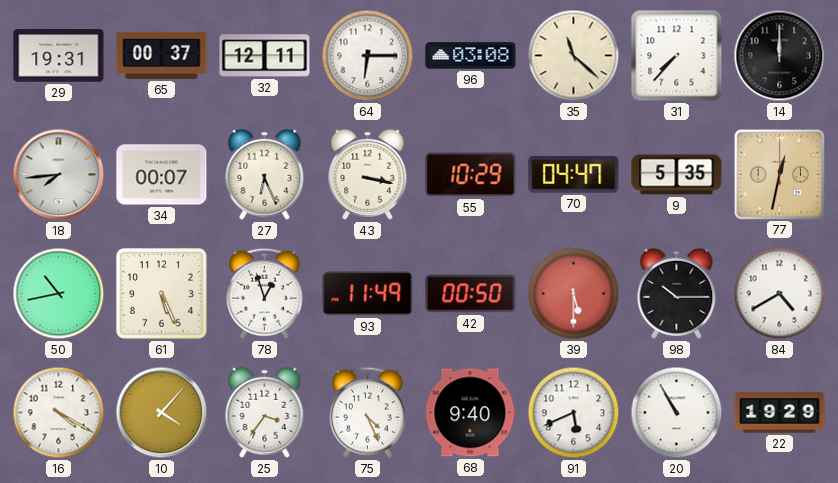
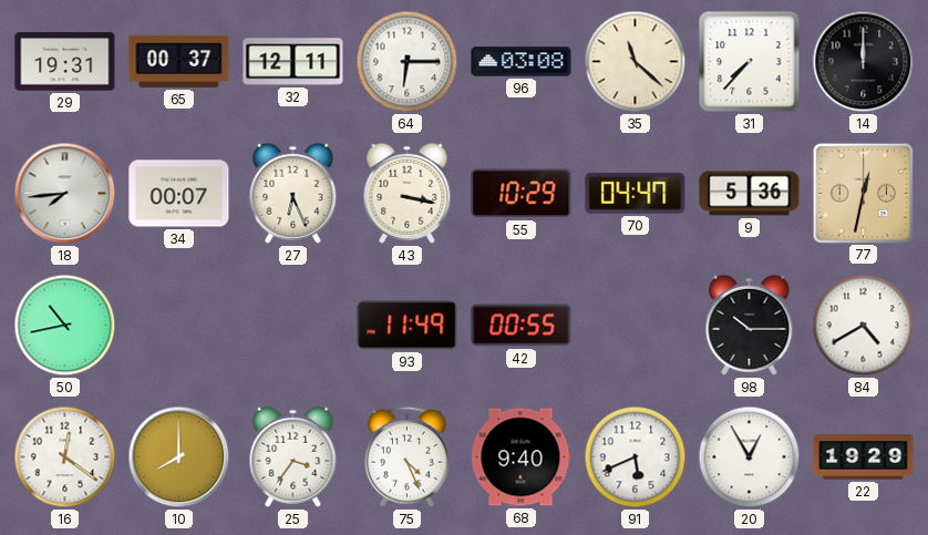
9: 5:35 -> 5:36 (750, 194)
61: 5:26 -> none (161, 293)
78: 12:57 -> none (264, 293)
42: 00:50 -> 00:55 (522, 326)
39: 5:30 -> none (574, 294)
16: 4:20 -> 12:21 (65, 457)
10: 4:07 -> 8:00 (179, 457)
20: 10:55 -> 12:55 (750, 457)
